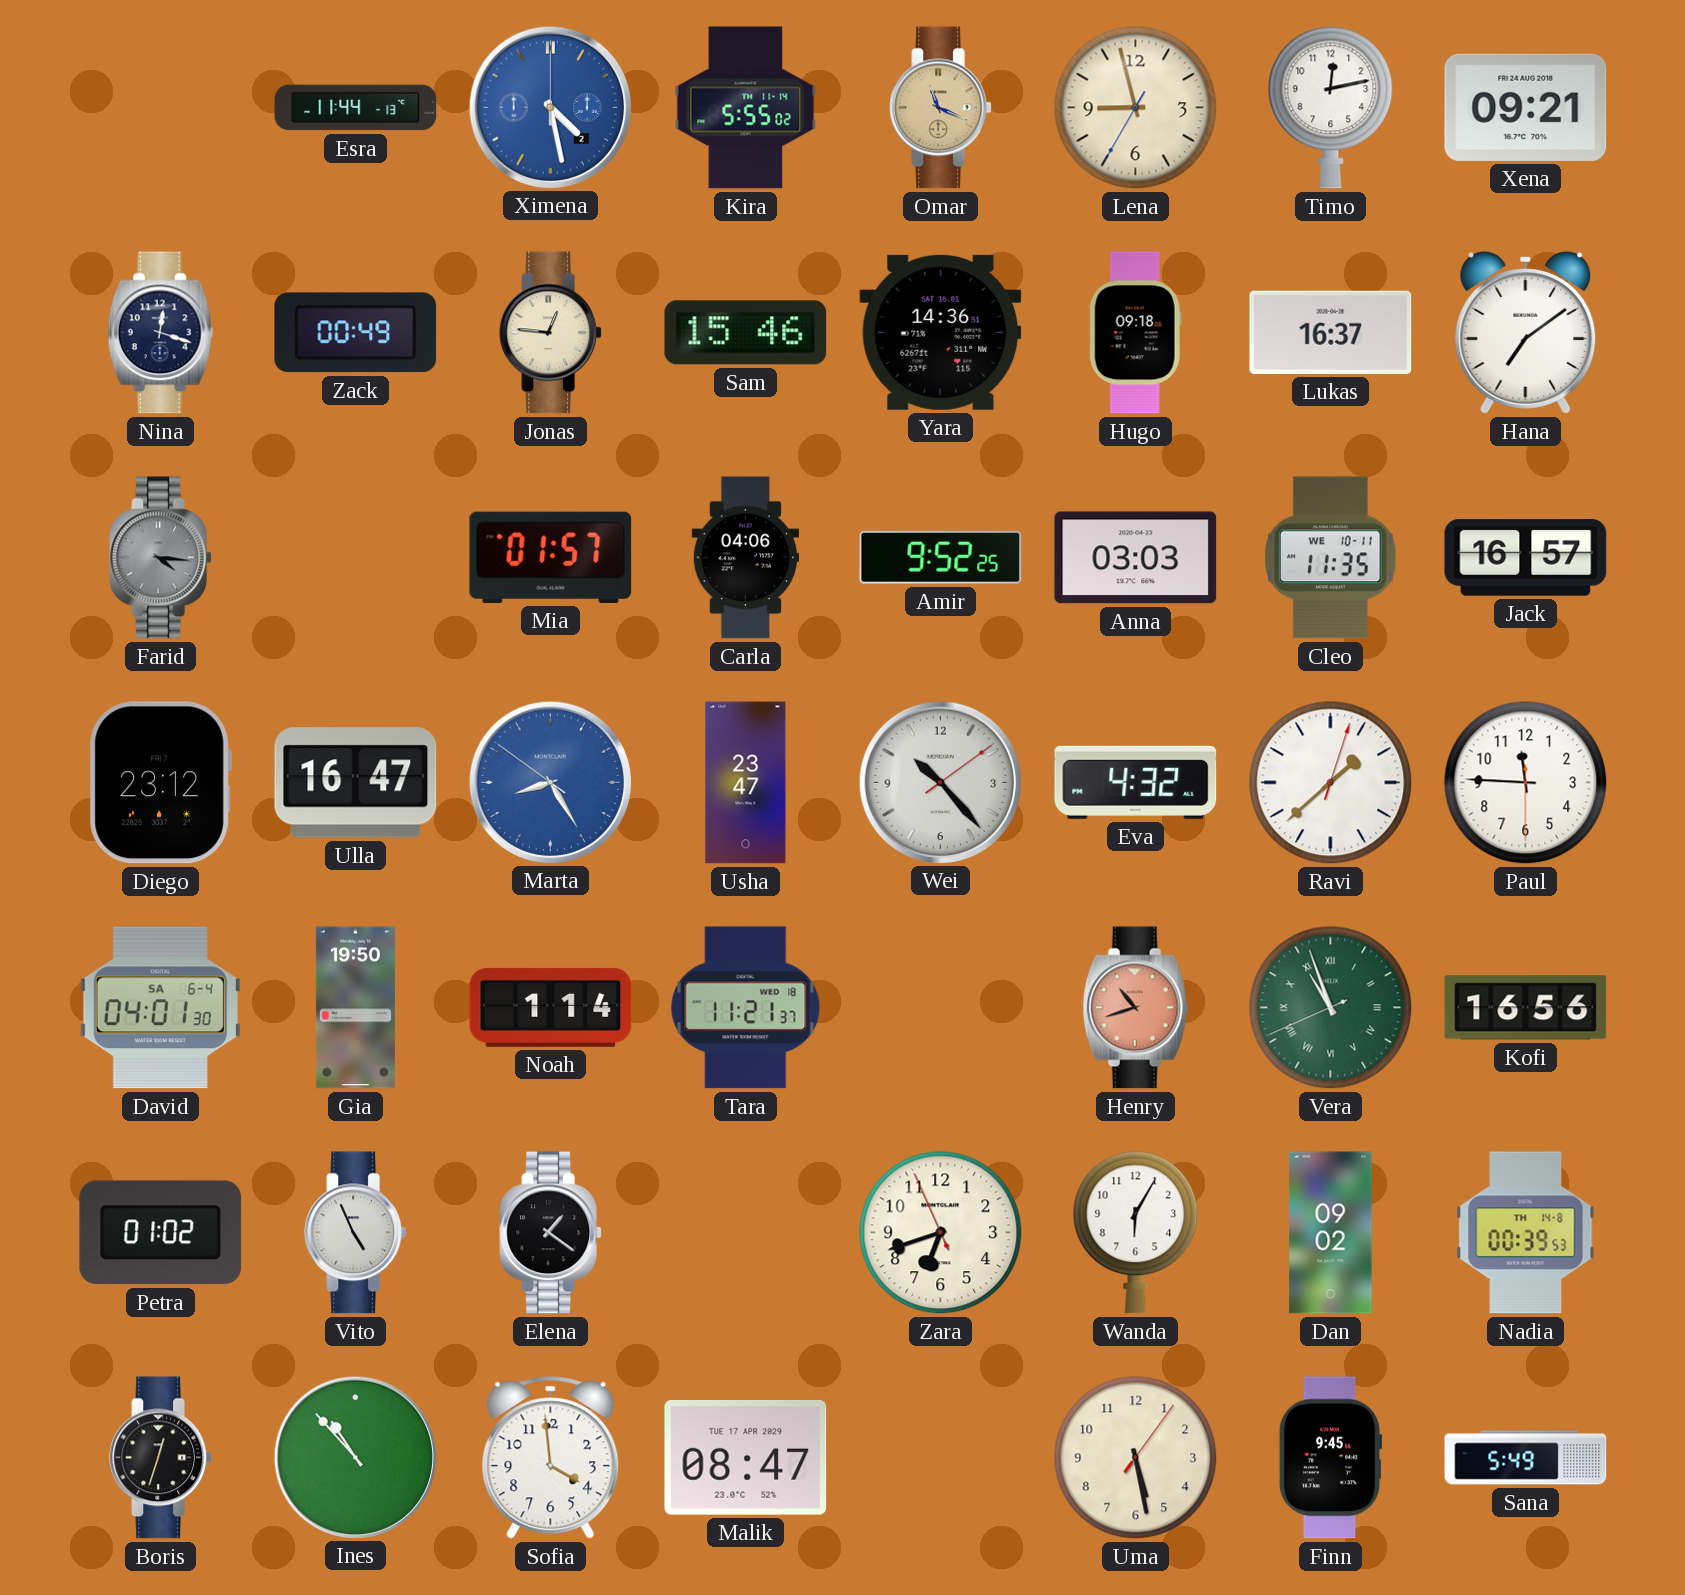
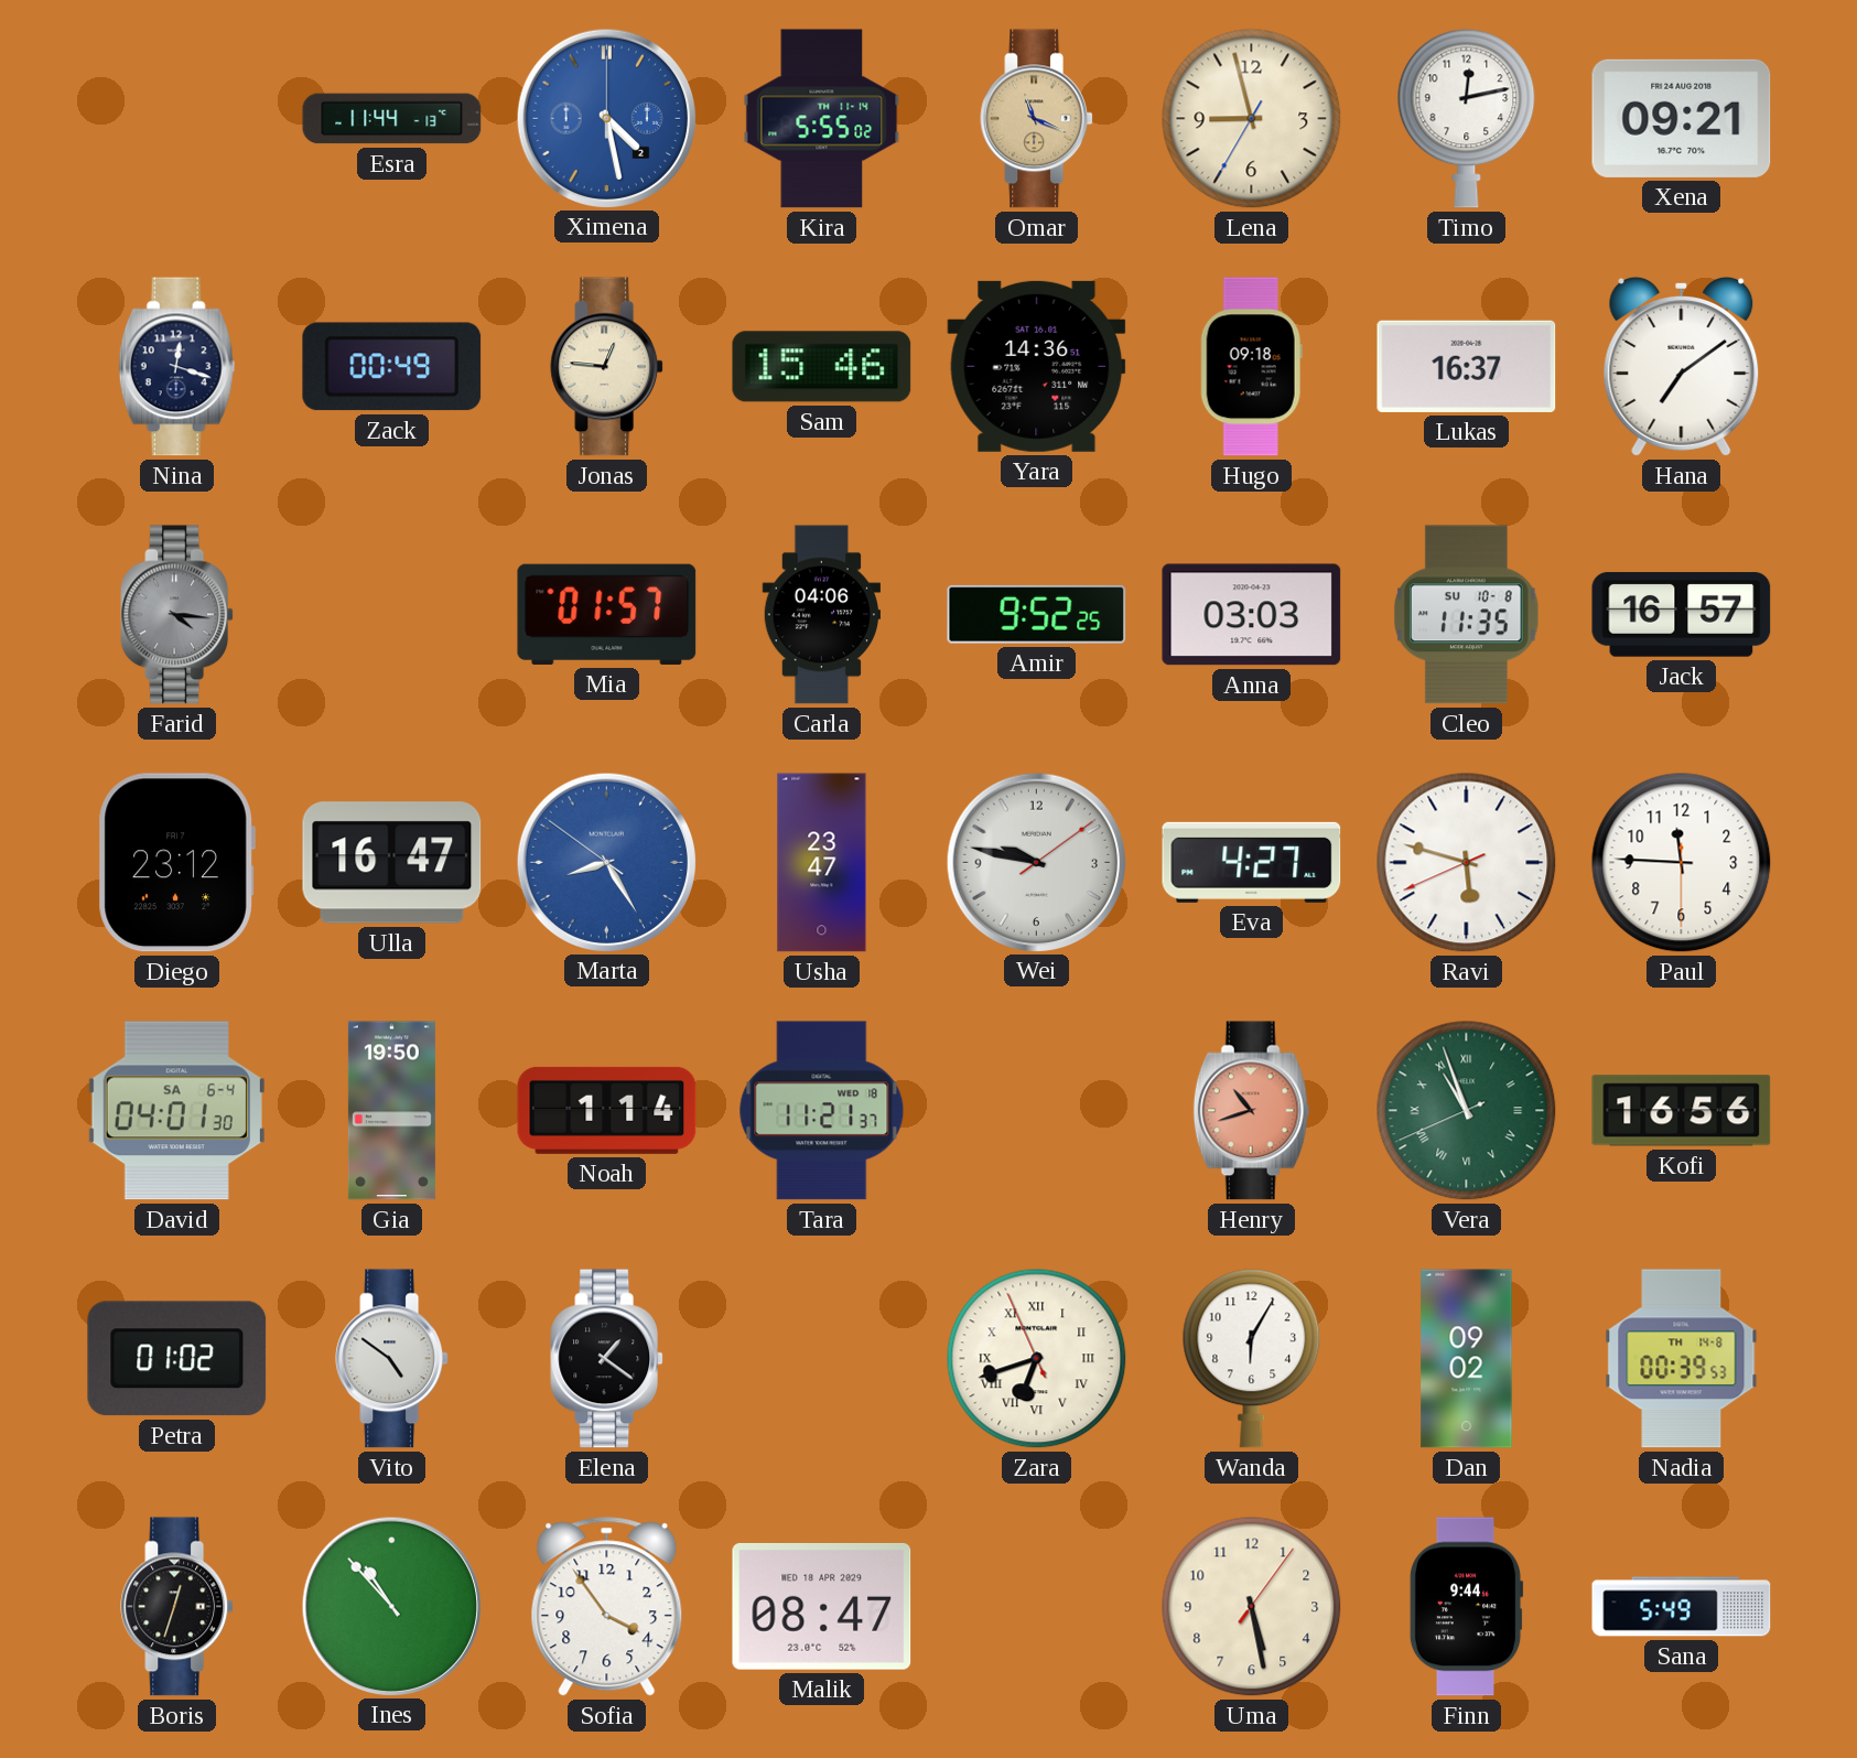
Cleo date: WE 10-11 -> SU 10-8 (1467, 615)
Wei: 10:23 -> 9:47 (1036, 862)
Eva: 4:32 -> 4:27 (1252, 862)
Ravi: 1:38 -> 5:47 (1467, 863)
Vito: 4:56 -> 4:51 (392, 1359)
Zara numerals: Arabic -> Roman (1037, 1359)
Sofia: 3:59 -> 3:54 (607, 1607)
Malik date: TUE 17 APR 2029 -> WED 18 APR 2029 (822, 1606)
Finn: 9:45 -> 9:44 (1466, 1607)
